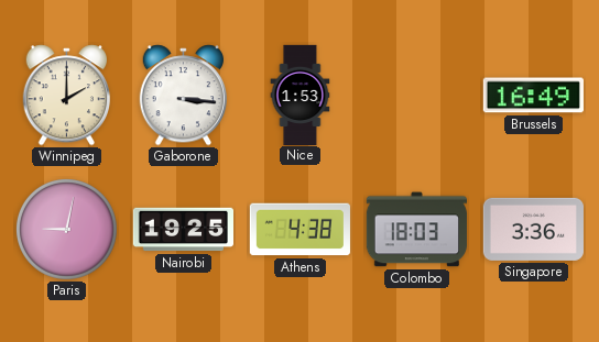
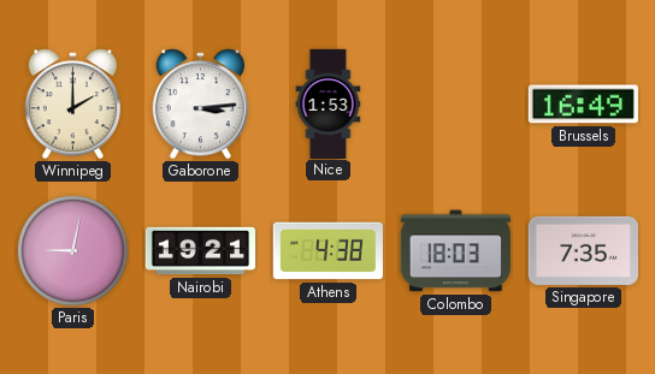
Gaborone: 3:16 -> 3:14 (200, 105)
Nairobi: 19:25 -> 19:21 (200, 251)
Singapore: 3:36 -> 7:35 (583, 250)
